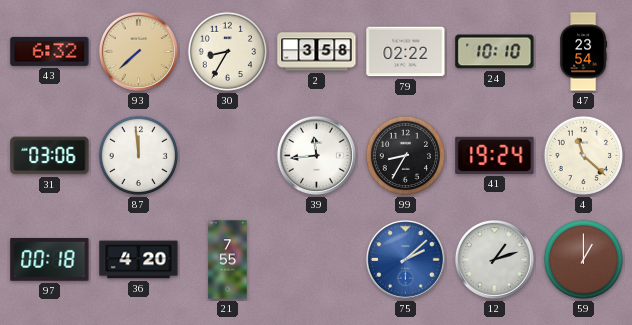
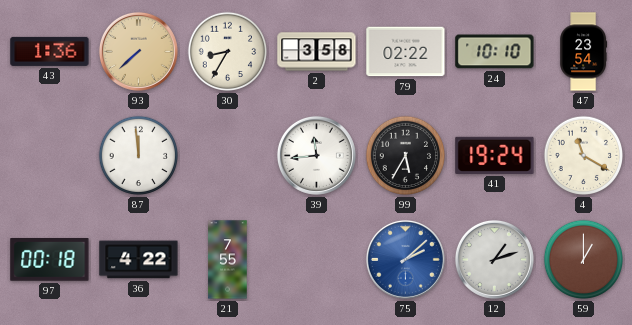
43: 6:32 -> 1:36 (50, 51)
31: 03:06 -> none (50, 156)
99: 8:35 -> 5:35 (406, 156)
4: 11:22 -> 11:20 (584, 156)
36: 4:20 -> 4:22 (139, 260)
